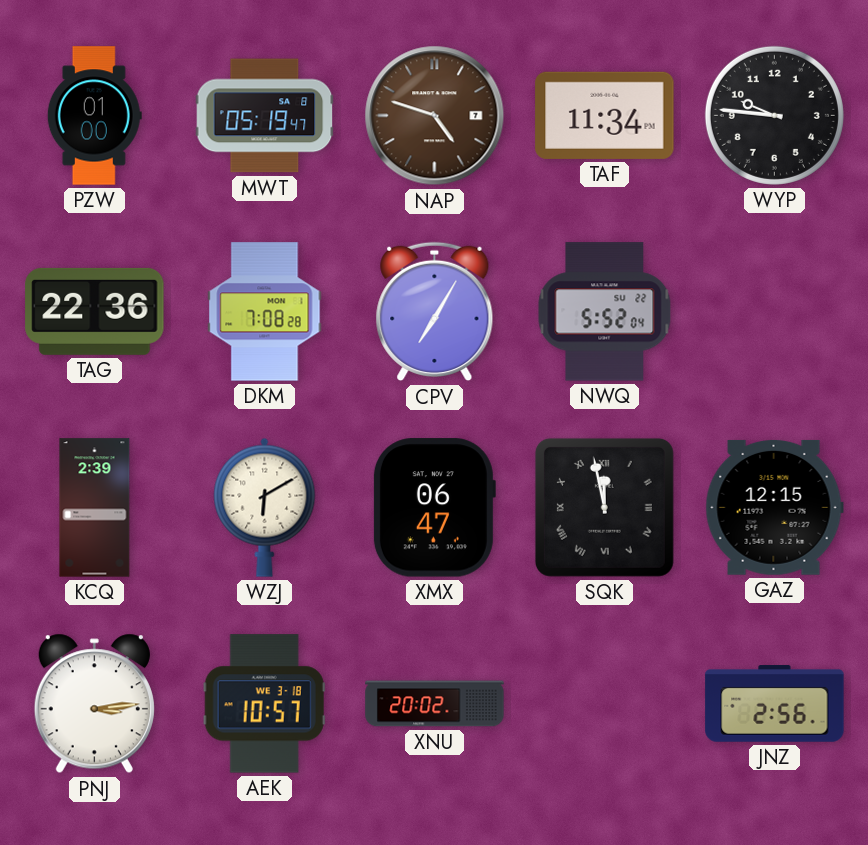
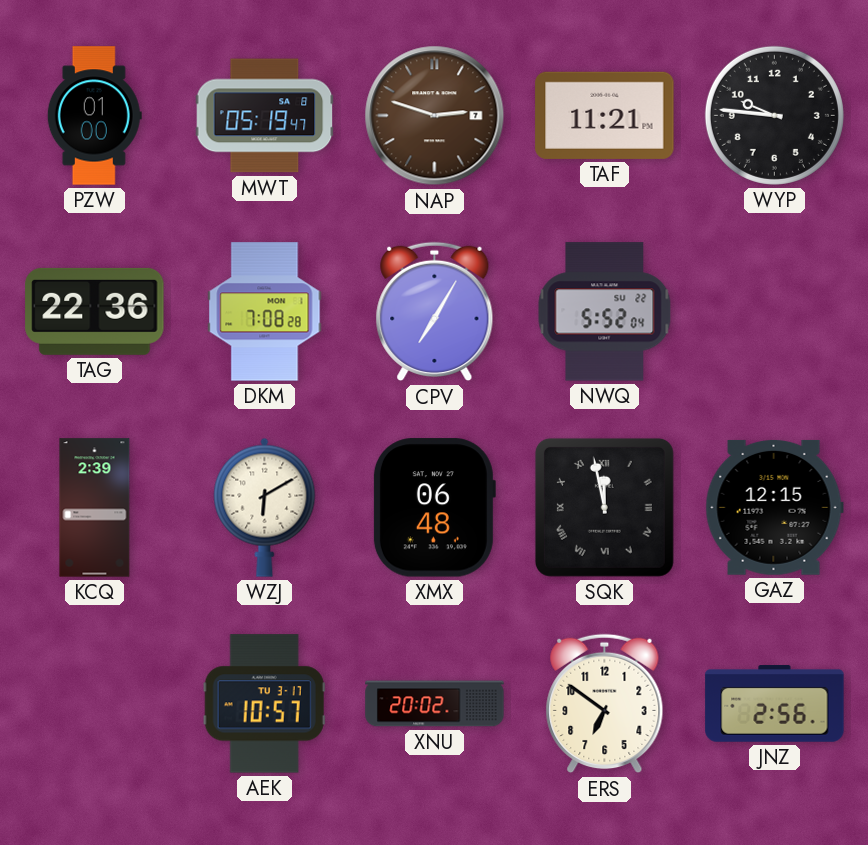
NAP: 4:48 -> 2:48 (435, 116)
TAF: 11:34 -> 11:21 (605, 115)
XMX: 06:47 -> 06:48 (434, 508)
PNJ: 3:14 -> none (94, 704)
AEK date: WE 3-18 -> TU 3-17 (264, 704)
ERS: none -> 6:51 (605, 704)
